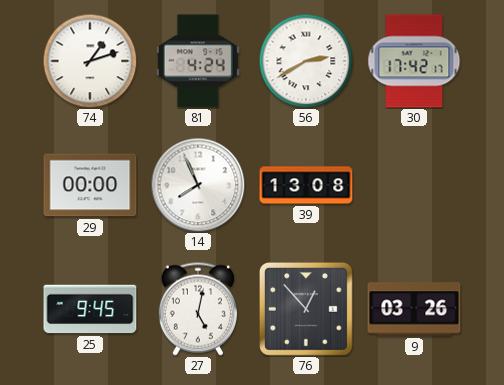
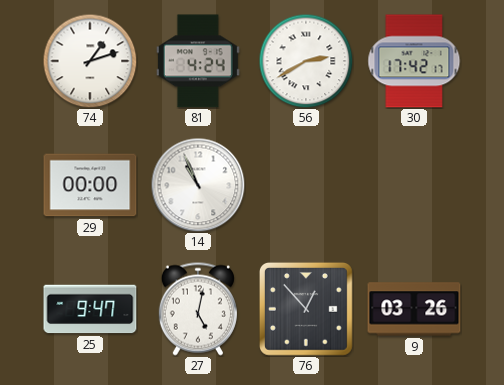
14: 7:56 -> 10:56 (198, 185)
39: 13:08 -> none (306, 185)
25: 9:45 -> 9:47 (90, 309)
